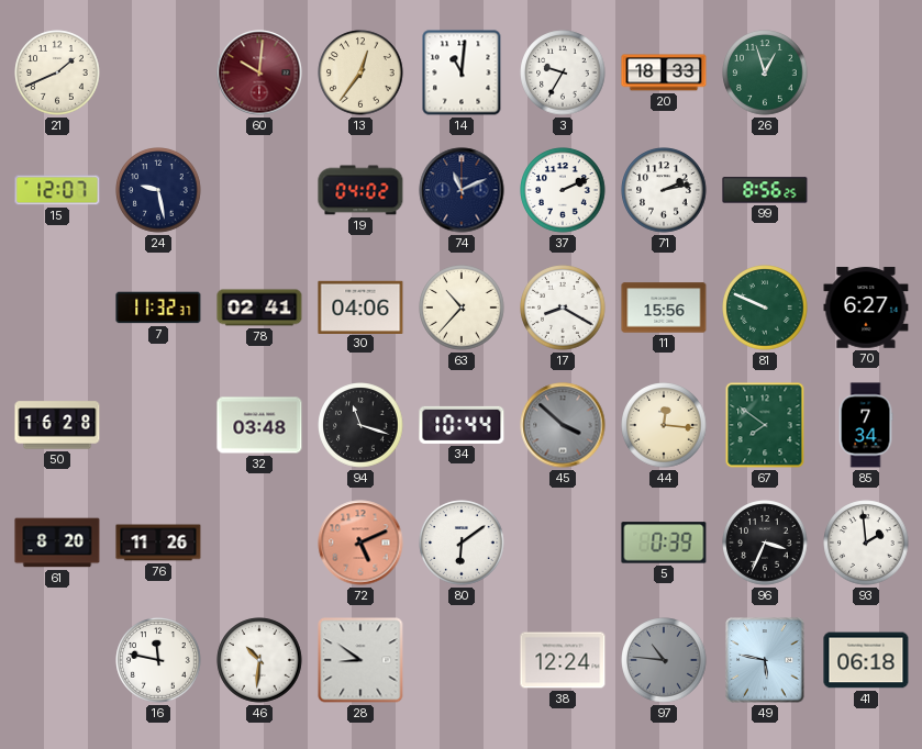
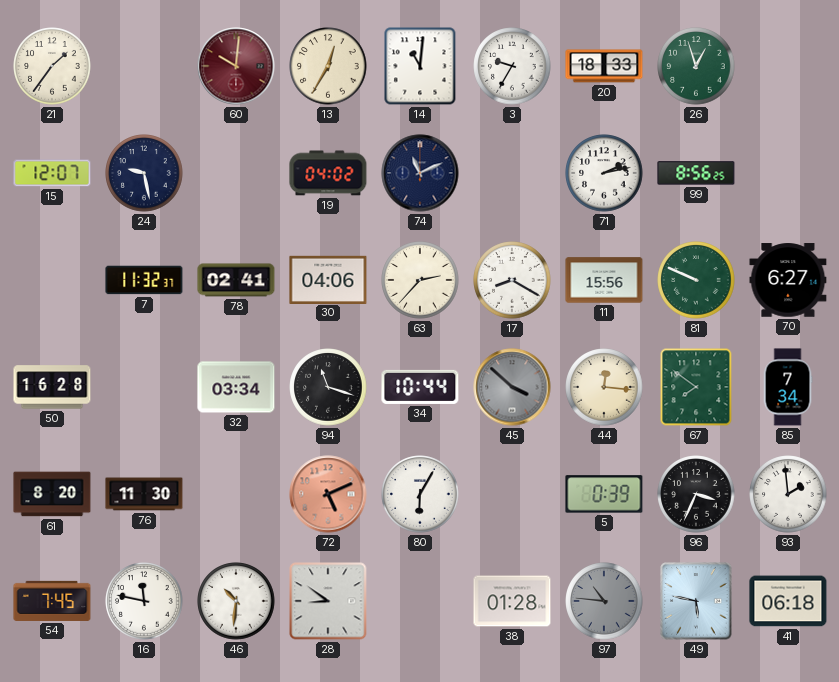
21: 1:41 -> 1:36 (52, 66)
13: 12:36 -> 12:35 (328, 66)
37: 2:11 -> none (563, 190)
63: 10:37 -> 2:37 (420, 280)
32: 03:48 -> 03:34 (236, 387)
76: 11:26 -> 11:30 (144, 494)
80: 6:09 -> 6:05 (420, 494)
54: none -> 7:45 (52, 601)
38: 12:24 -> 01:28 (512, 601)
